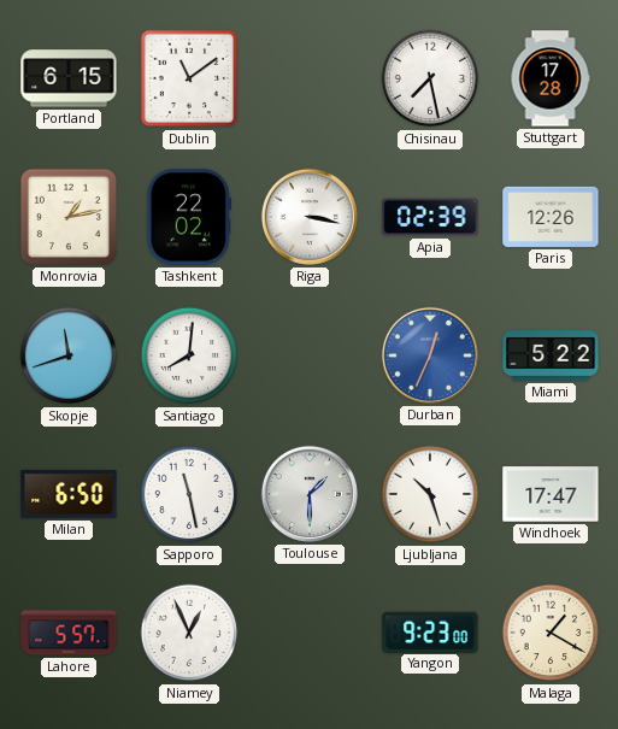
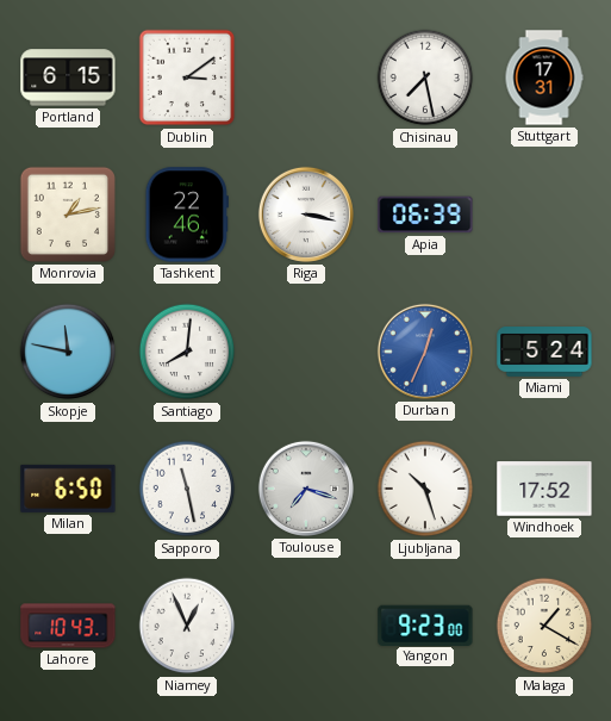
Dublin: 11:09 -> 3:09 (187, 77)
Stuttgart: 17:28 -> 17:31 (544, 77)
Tashkent: 22:02 -> 22:46 (187, 215)
Apia: 02:39 -> 06:39 (425, 215)
Paris: 12:26 -> none (551, 217)
Skopje: 11:42 -> 11:47 (68, 352)
Miami: 5:22 -> 5:24 (544, 352)
Toulouse: 1:30 -> 7:18 (306, 489)
Windhoek: 17:47 -> 17:52 (544, 489)
Lahore: 5:57 -> 10:43 (68, 626)
